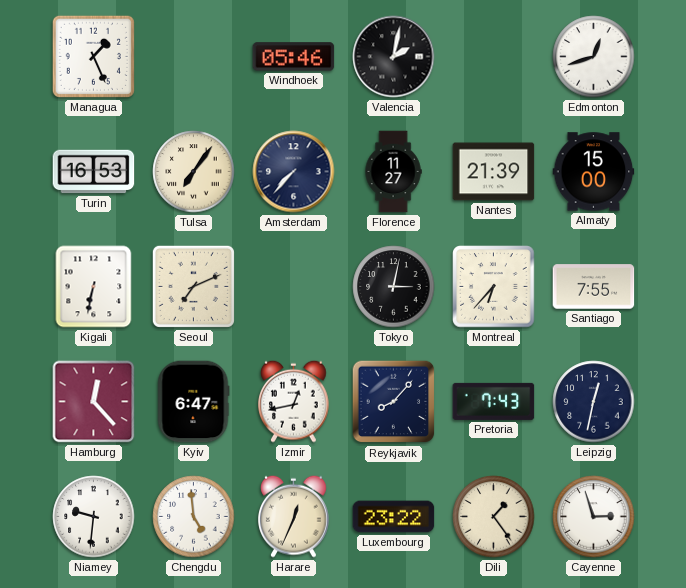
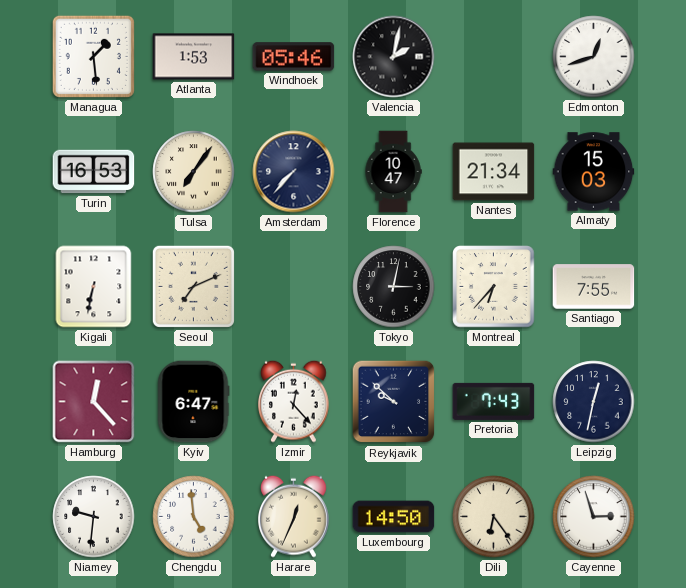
Managua: 1:26 -> 1:29 (93, 56)
Atlanta: none -> 1:53 (194, 57)
Florence: 11:27 -> 10:47 (393, 172)
Nantes: 21:39 -> 21:34 (494, 172)
Almaty: 15:00 -> 15:03 (594, 172)
Izmir: 12:43 -> 12:23 (294, 401)
Reykjavik: 8:07 -> 9:52 (394, 402)
Luxembourg: 23:22 -> 14:50 (394, 517)
Dili: 1:24 -> 6:24 (494, 517)
